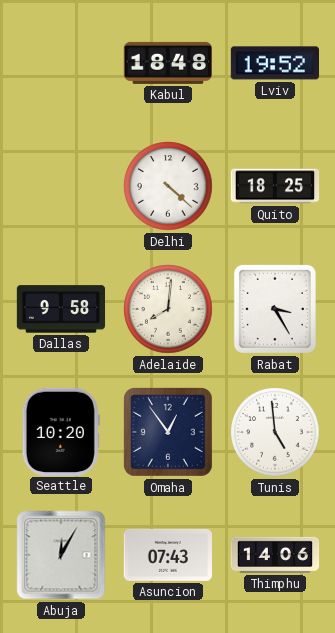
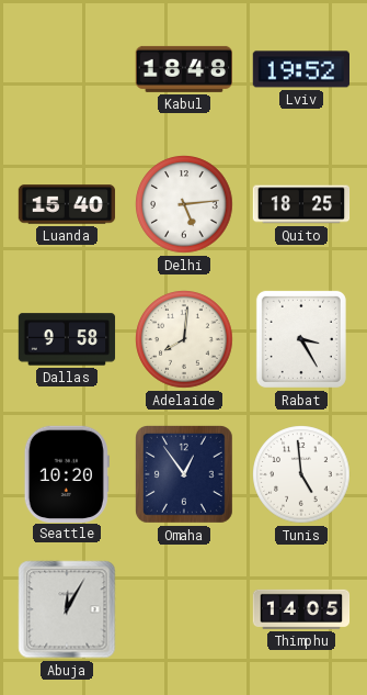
Luanda: none -> 15:40 (67, 204)
Delhi: 4:22 -> 5:14 (184, 204)
Asuncion: 07:43 -> none (168, 555)
Thimphu: 14:06 -> 14:05 (301, 609)
